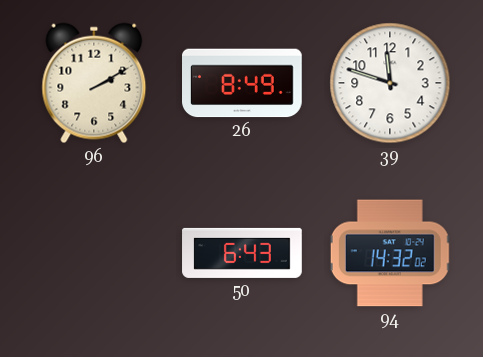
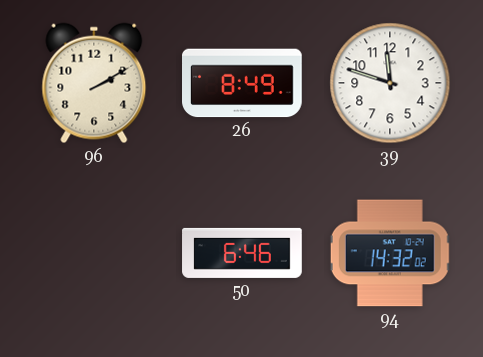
50: 6:43 -> 6:46 (242, 253)
